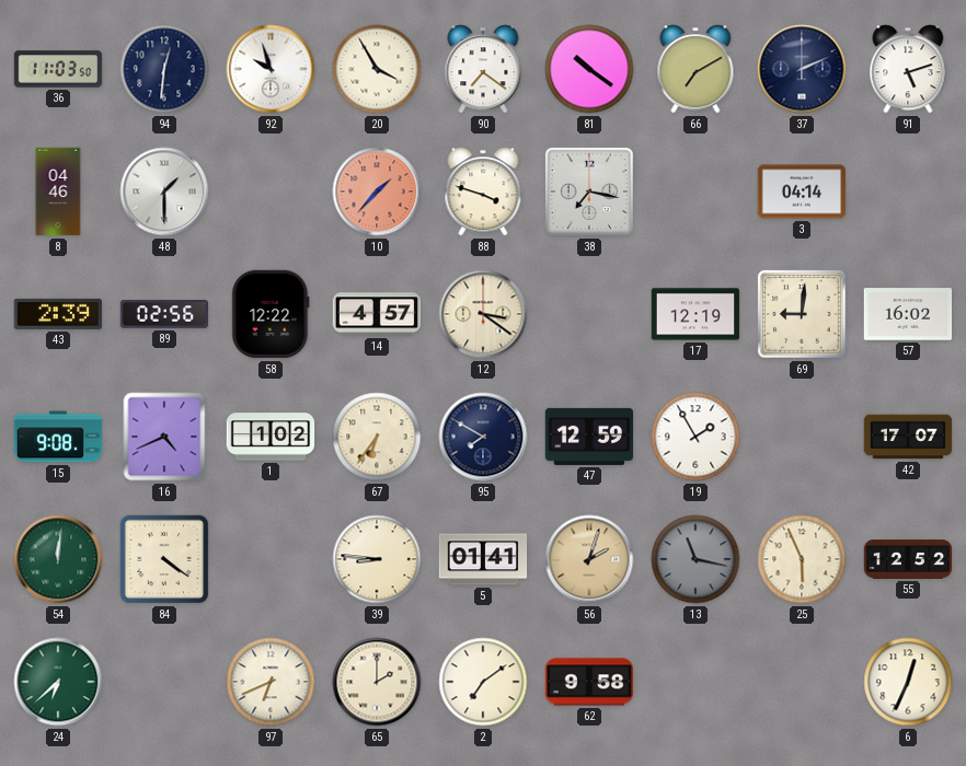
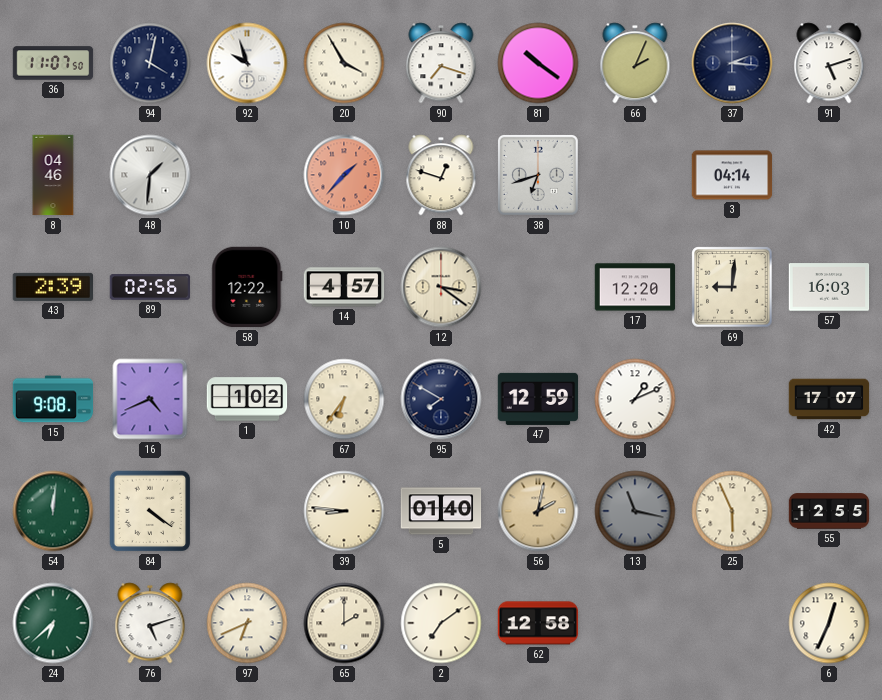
36: 11:03 -> 11:07 (53, 63)
94: 12:31 -> 4:02 (150, 63)
90: 7:21 -> 7:18 (441, 63)
66: 7:10 -> 2:04 (635, 63)
37: 2:11 -> 2:16 (732, 63)
48: 1:30 -> 1:31 (150, 175)
88: 3:48 -> 12:48 (441, 175)
38: 7:17 -> 6:42 (538, 175)
17: 12:19 -> 12:20 (635, 287)
57: 16:02 -> 16:03 (829, 287)
19: 1:55 -> 1:11 (635, 399)
5: 01:41 -> 01:40 (441, 511)
56: 2:03 -> 2:02 (538, 511)
55: 12:52 -> 12:55 (829, 511)
76: none -> 5:12 (150, 623)
62: 9:58 -> 12:58 (538, 623)
